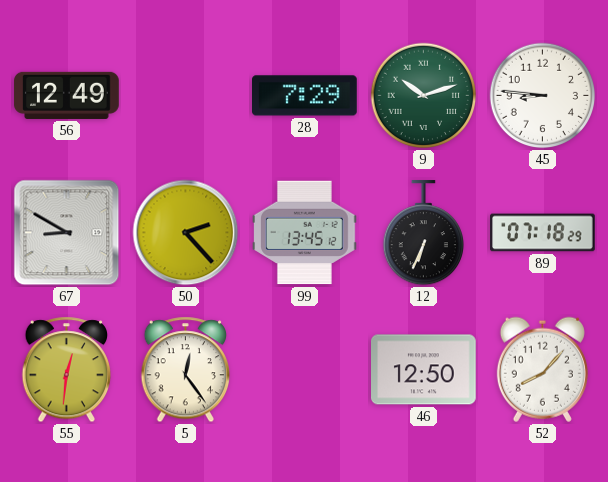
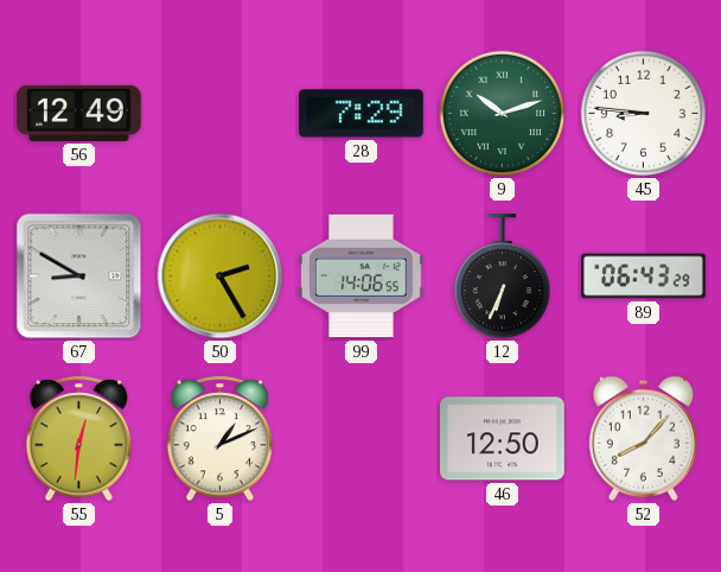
50: 2:23 -> 2:25 (221, 277)
99: 13:45 -> 14:06 (362, 277)
89: 07:18 -> 06:43 (644, 277)
5: 12:24 -> 1:11 (219, 439)
